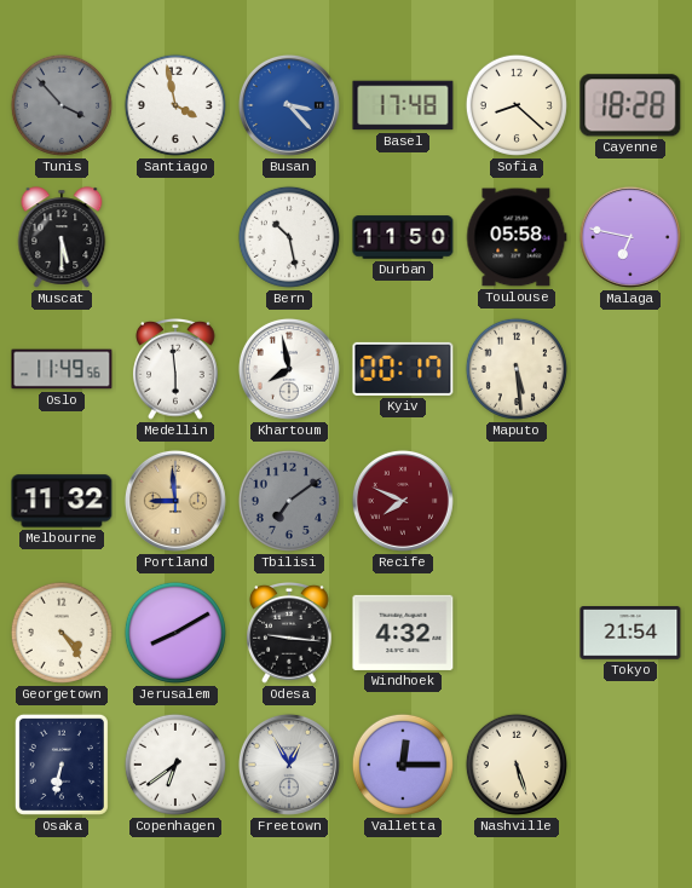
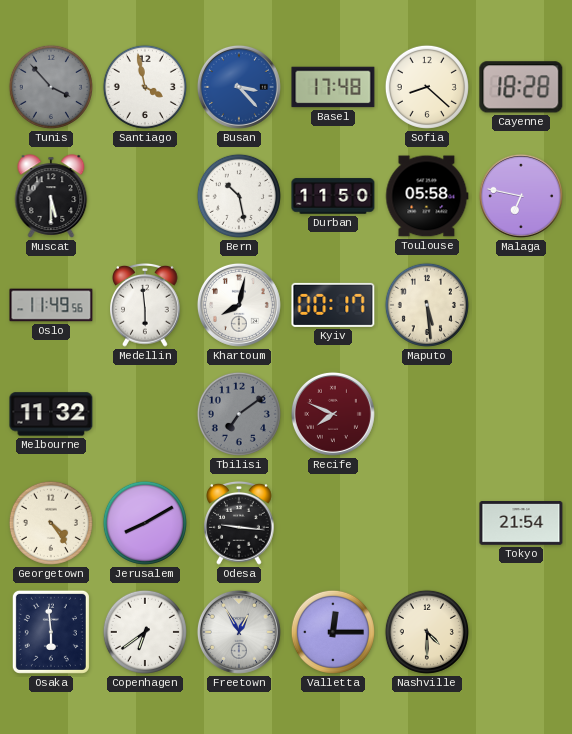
Khartoum: 7:58 -> 8:02 (239, 305)
Portland: 8:59 -> none (175, 501)
Windhoek: 4:32 -> none (403, 633)
Osaka: 6:32 -> 5:59 (51, 632)
Nashville: 5:27 -> 4:30 (427, 632)
